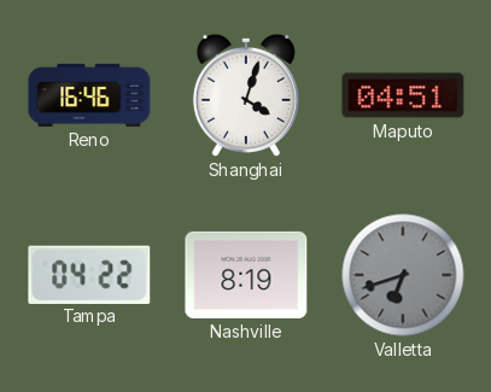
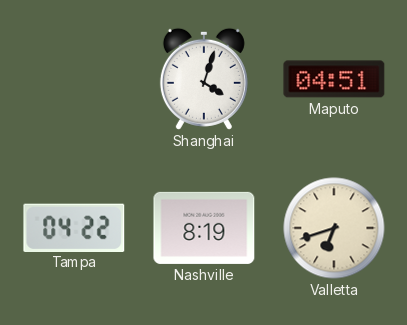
Reno: 16:46 -> none (89, 95)
Valletta dial: grey -> cream (334, 228)
